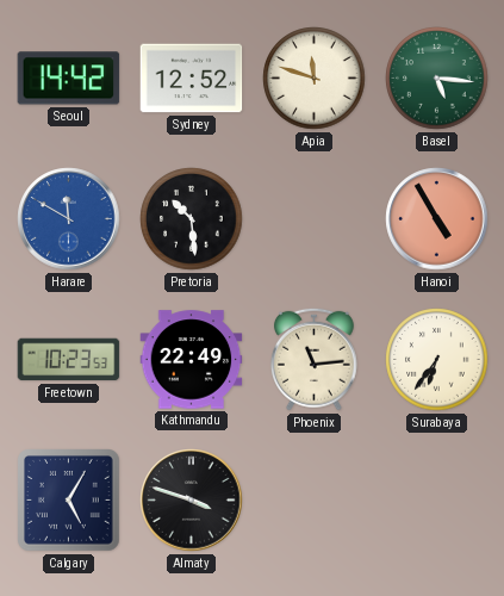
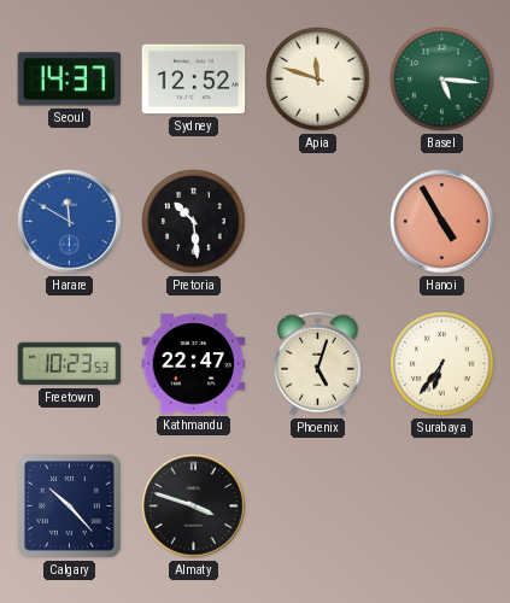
Seoul: 14:42 -> 14:37 (70, 80)
Kathmandu: 22:49 -> 22:47 (194, 364)
Phoenix: 11:14 -> 5:03 (317, 363)
Calgary: 5:05 -> 10:23 (70, 507)
